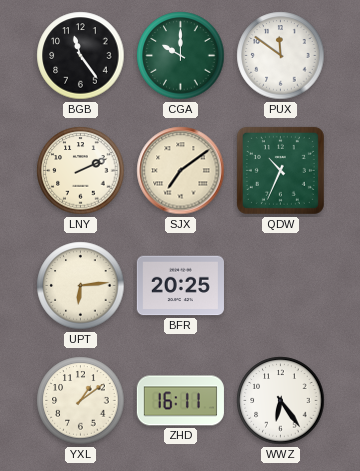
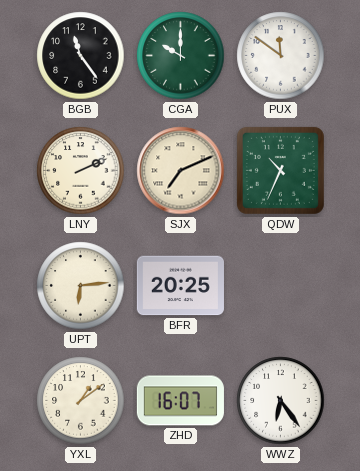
SJX: 7:09 -> 7:11 (181, 171)
ZHD: 16:11 -> 16:07 (180, 401)
